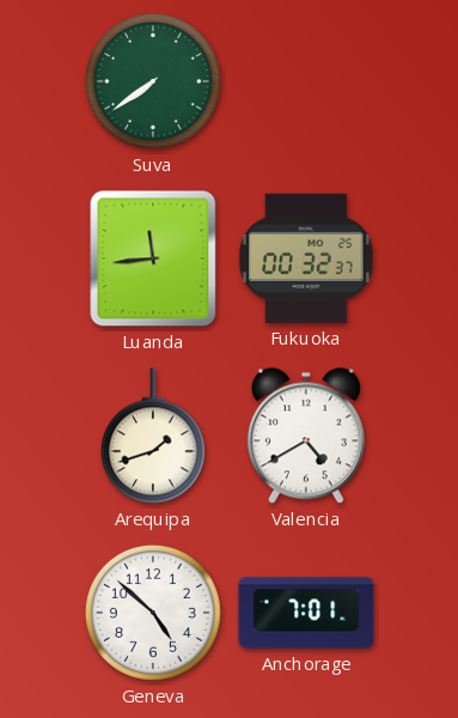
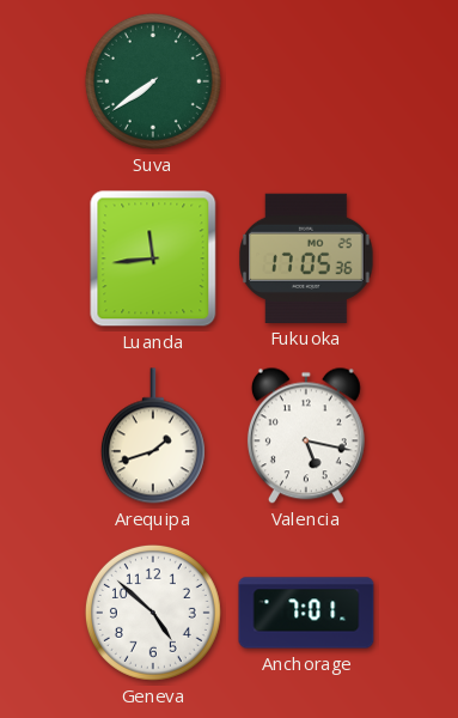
Fukuoka: 00:32 -> 17:05 (307, 258)
Valencia: 4:40 -> 5:17 (306, 436)
